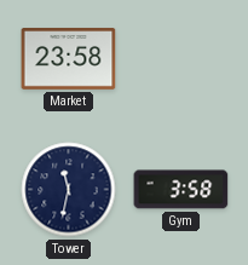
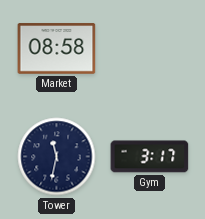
Market: 23:58 -> 08:58 (57, 49)
Gym: 3:58 -> 3:17 (150, 157)
